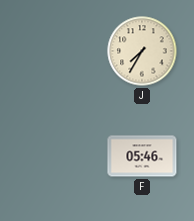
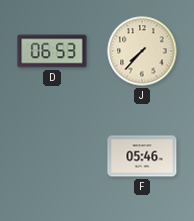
D: none -> 06:53 (52, 51)
J: 7:35 -> 7:37 (142, 51)
